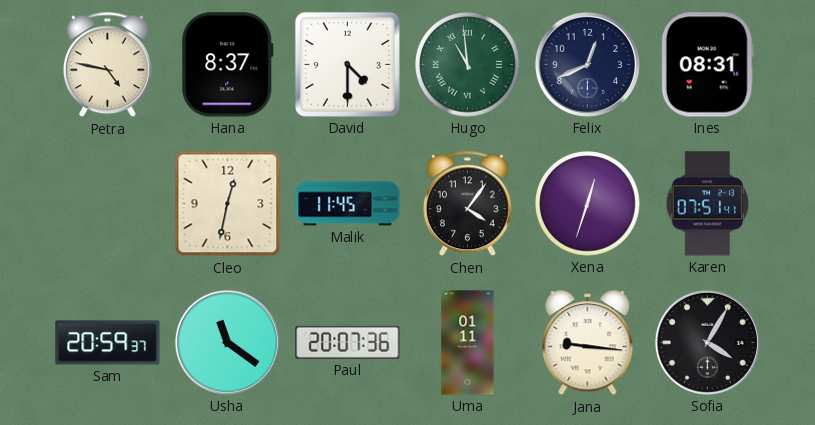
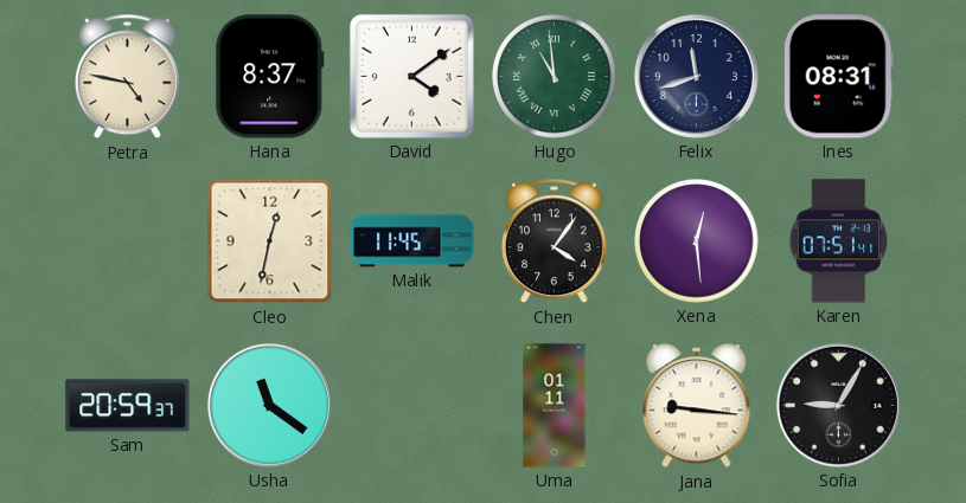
David: 4:30 -> 4:09 (411, 76)
Felix: 12:41 -> 11:42 (696, 76)
Xena: 12:33 -> 12:29 (697, 241)
Paul: 20:07 -> none (348, 342)
Sofia: 4:05 -> 9:05 (838, 405)
